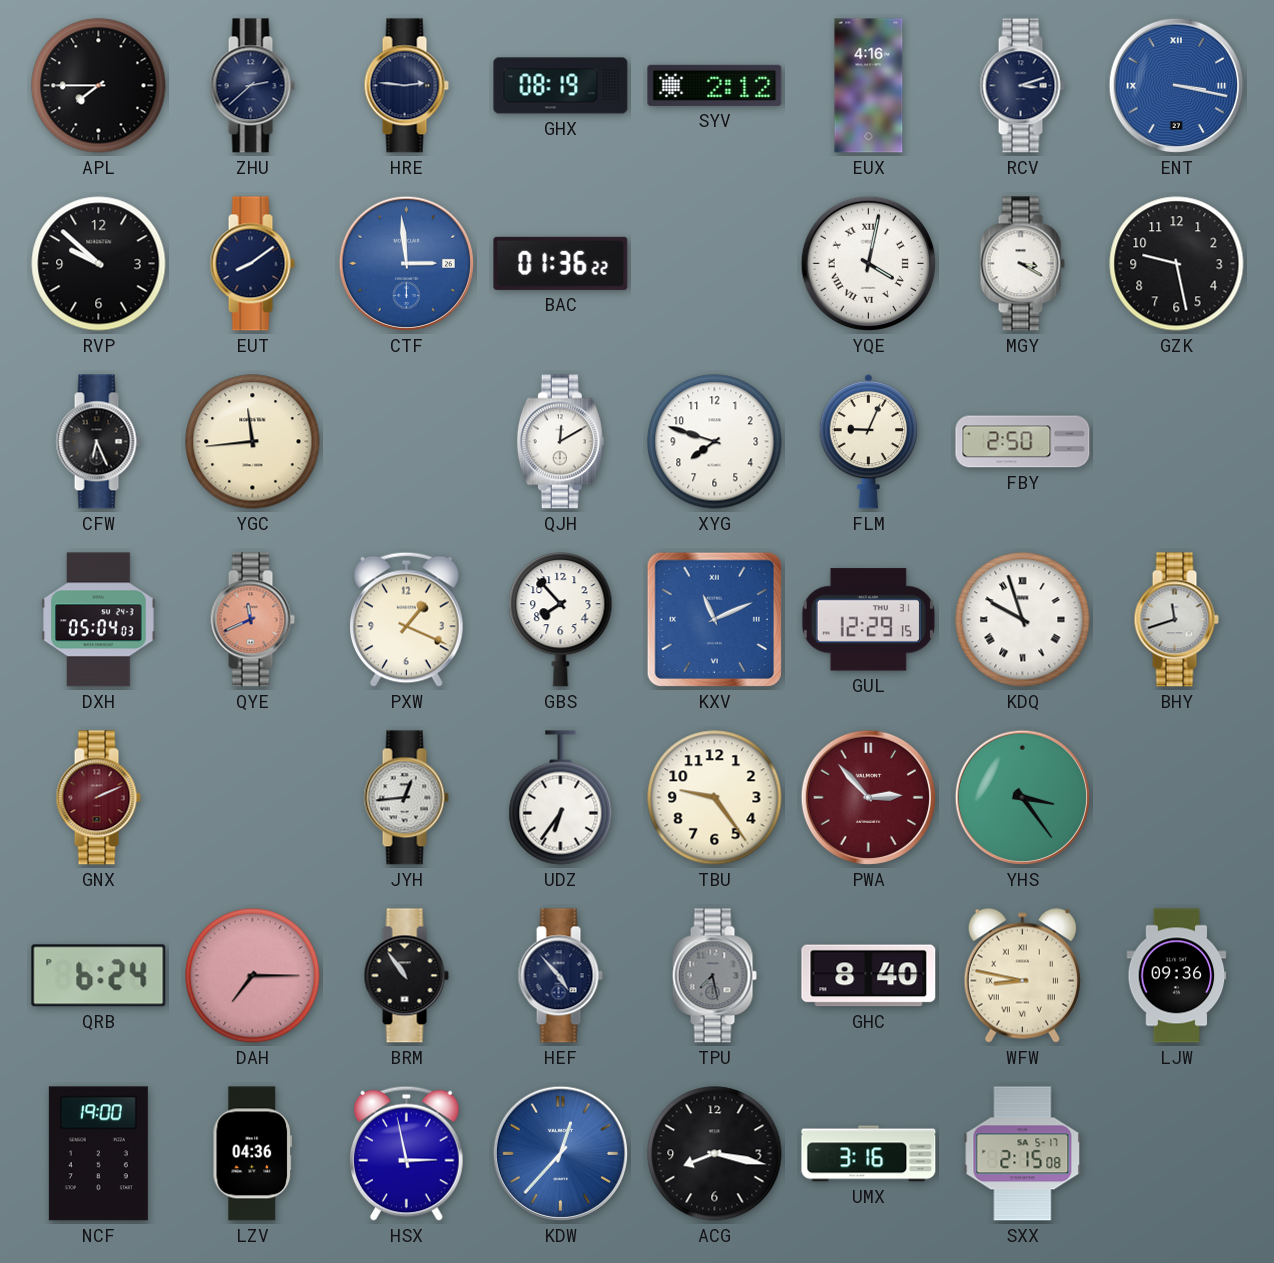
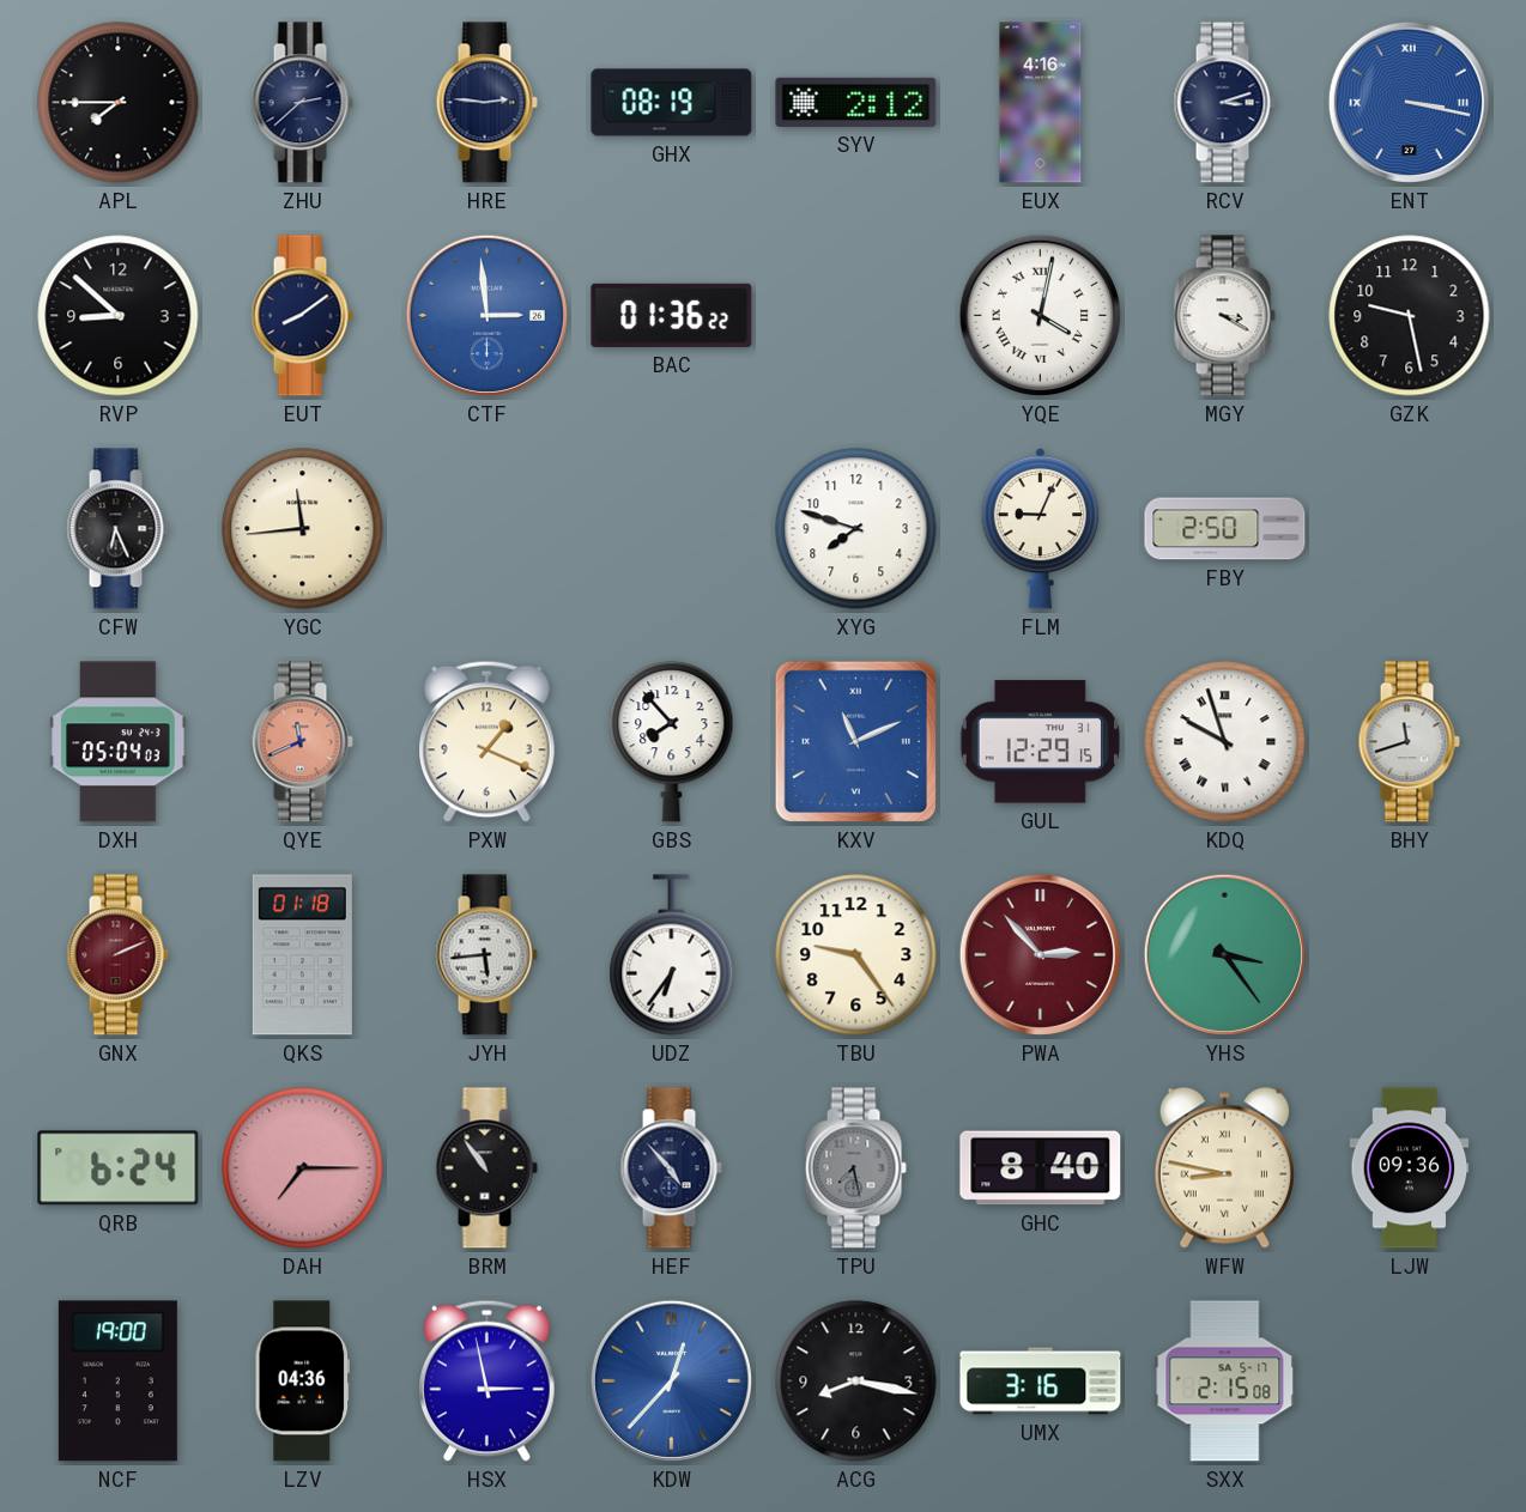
RVP: 9:52 -> 8:52 (119, 316)
QJH: 12:10 -> none (560, 442)
QKS: none -> 01:18 (302, 955)
JYH: 12:44 -> 5:44 (486, 955)
